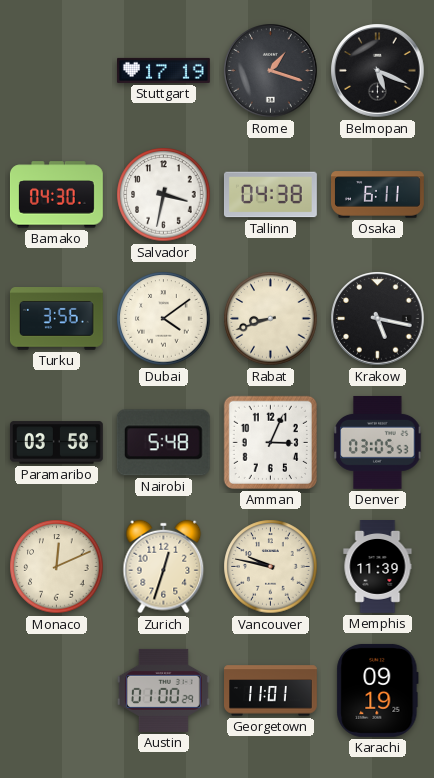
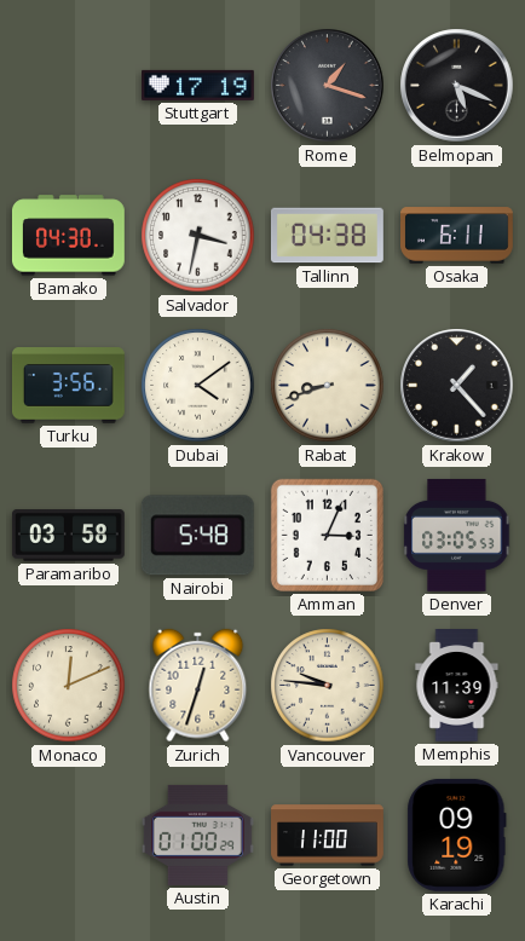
Krakow: 5:17 -> 1:23 (457, 386)
Vancouver: 9:47 -> 9:46 (328, 686)
Georgetown: 11:01 -> 11:00 (328, 836)
